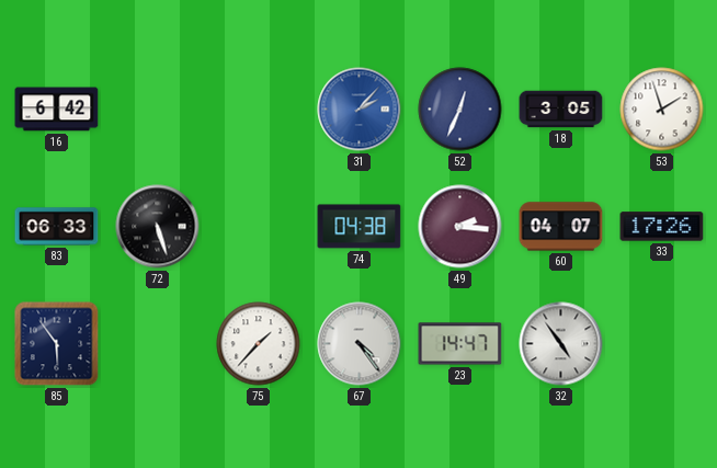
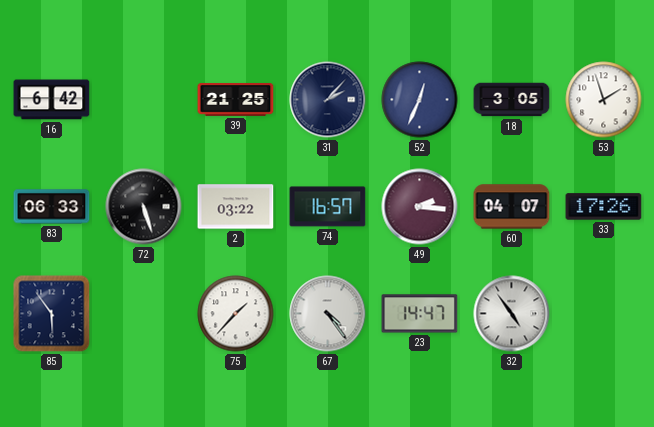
39: none -> 21:25 (236, 100)
31 dial: blue -> navy (328, 100)
2: none -> 03:22 (236, 207)
74: 04:38 -> 16:57 (328, 207)
